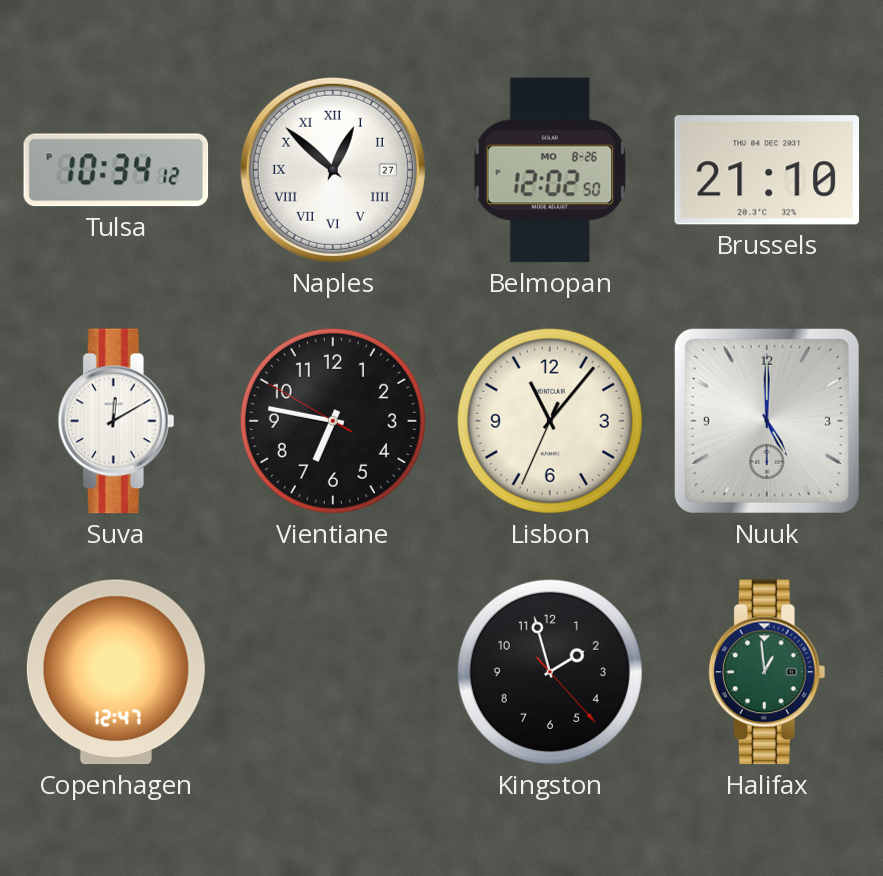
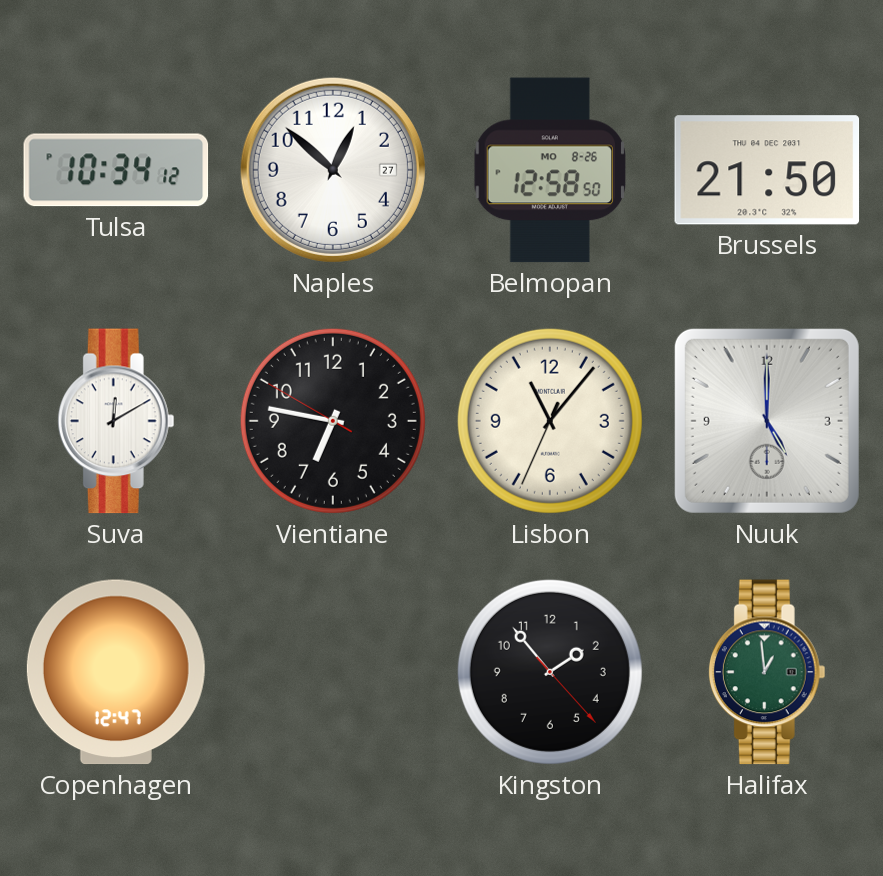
Naples numerals: Roman -> Arabic (333, 170)
Belmopan: 12:02 -> 12:58 (549, 170)
Brussels: 21:10 -> 21:50 (767, 170)
Kingston: 1:57 -> 1:53 (550, 672)
